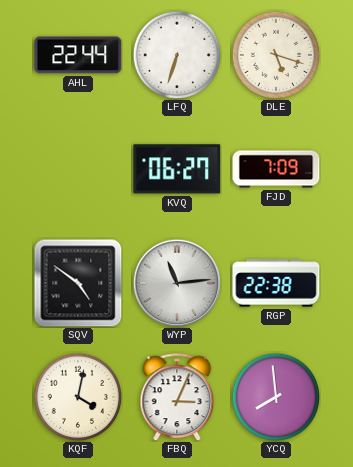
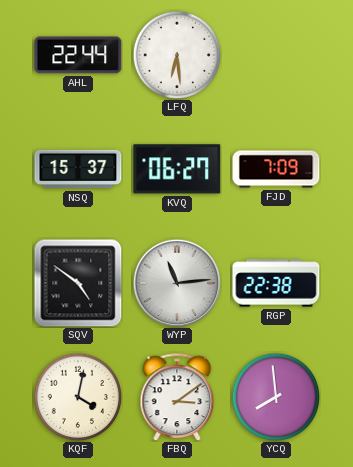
LFQ: 6:33 -> 6:29 (177, 55)
DLE: 5:18 -> none (276, 55)
NSQ: none -> 15:37 (78, 169)
FBQ: 3:04 -> 3:09 (177, 397)
